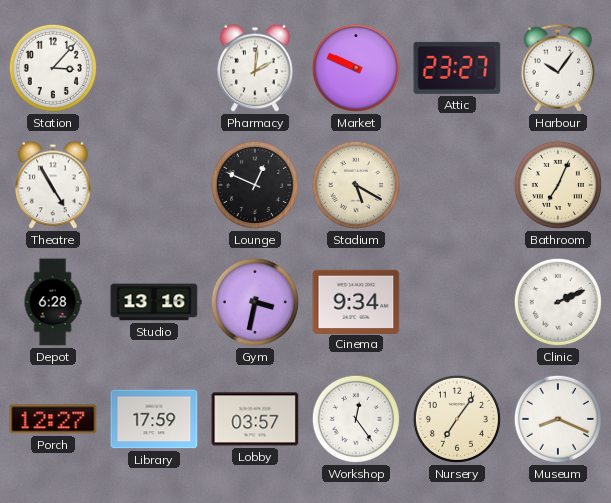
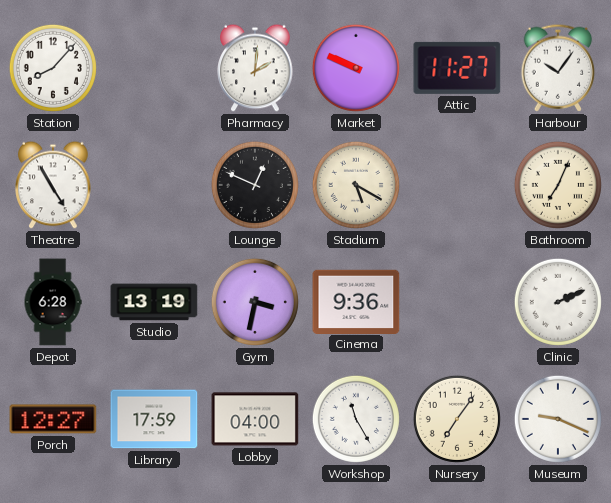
Station: 3:07 -> 8:07 (53, 68)
Attic: 23:27 -> 11:27 (457, 68)
Studio: 13:16 -> 13:19 (154, 302)
Cinema: 9:34 -> 9:36 (356, 301)
Lobby: 03:57 -> 04:00 (255, 419)
Workshop: 12:24 -> 11:25 (356, 419)
Museum: 8:19 -> 9:19 (558, 419)
